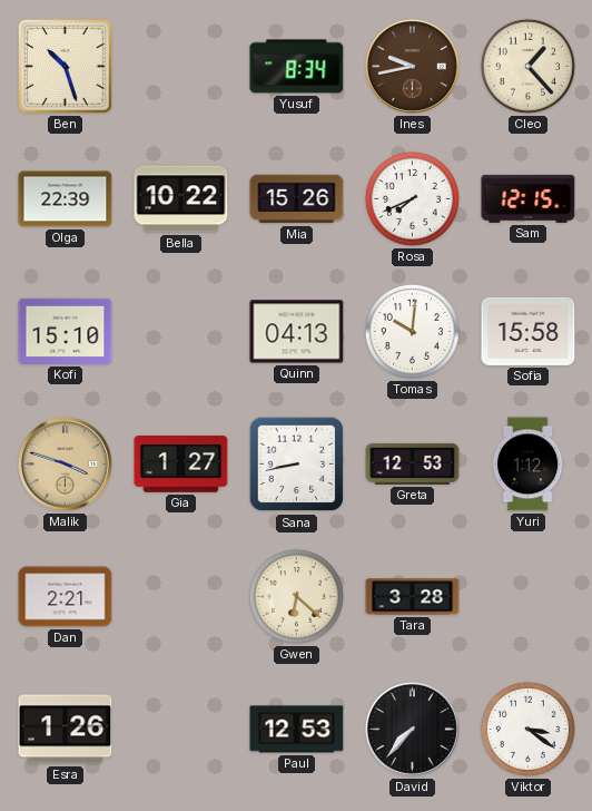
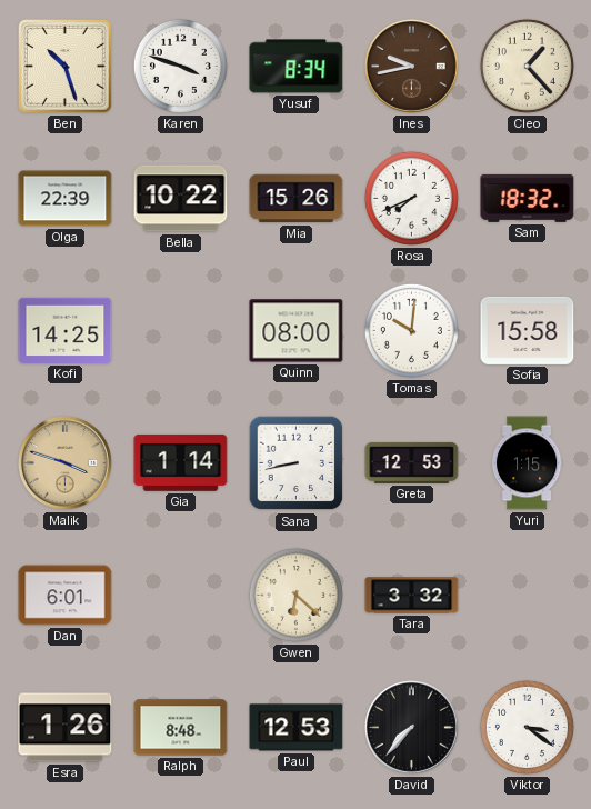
Karen: none -> 3:48 (180, 66)
Sam: 12:15 -> 18:32 (528, 198)
Kofi: 15:10 -> 14:25 (66, 330)
Quinn: 04:13 -> 08:00 (297, 331)
Gia: 1:27 -> 1:14 (181, 462)
Yuri: 1:12 -> 1:15 (527, 463)
Dan: 2:21 -> 6:01 (66, 596)
Tara: 3:28 -> 3:32 (412, 596)
Ralph: none -> 8:48 (181, 728)
